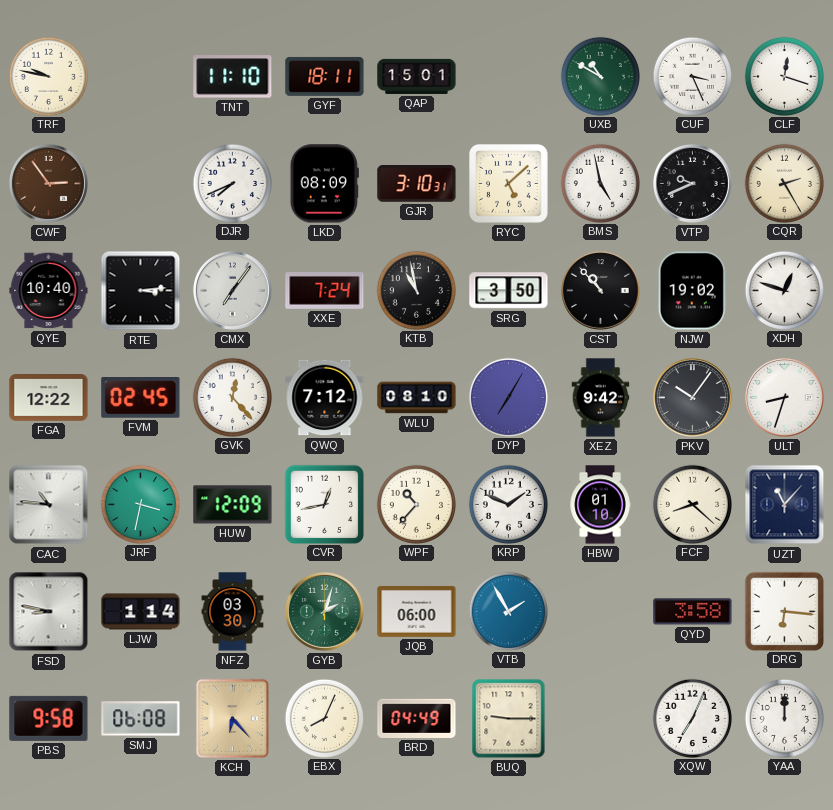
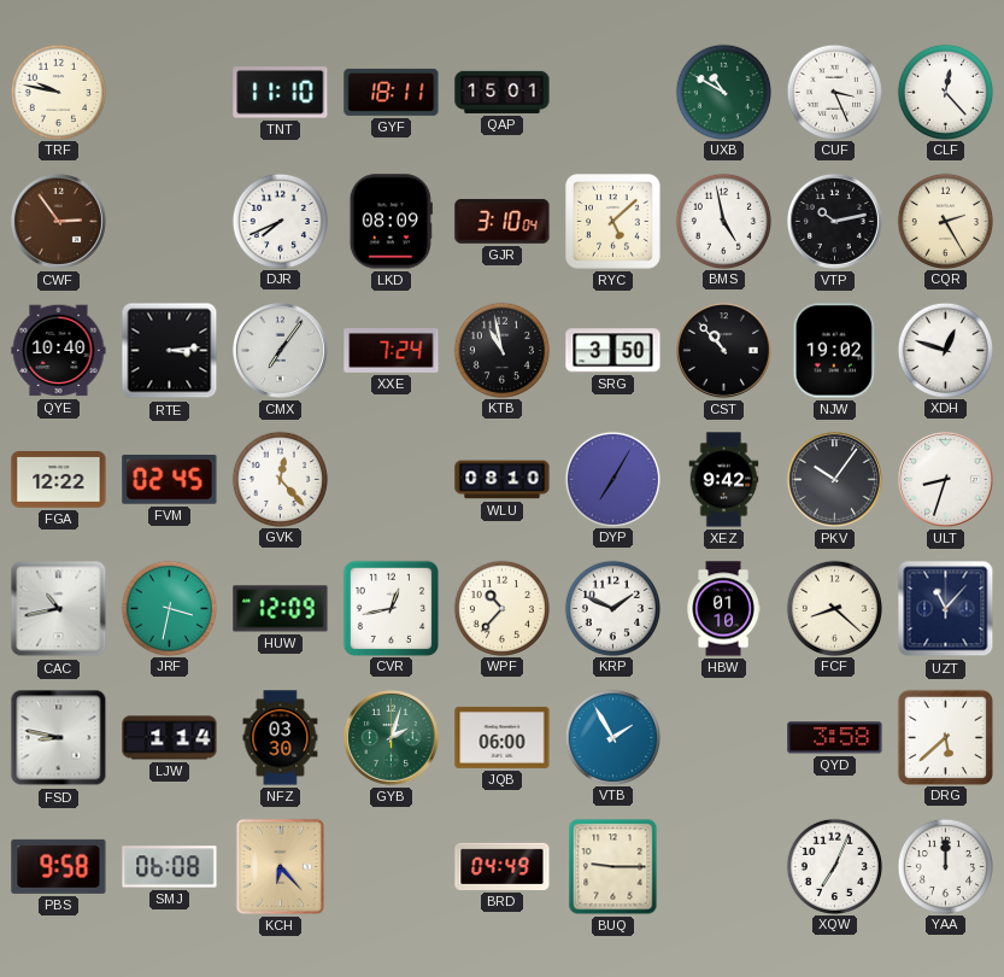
CLF: 12:18 -> 12:23 (945, 92)
GJR: 3:10:31 -> 3:10:04 (503, 222)
VTP: 9:41 -> 10:13 (834, 221)
QWQ: 7:12 -> none (325, 398)
CAC: 10:46 -> 10:43 (59, 609)
DRG: 6:16 -> 5:38 (945, 737)
EBX: 8:04 -> none (324, 718)
